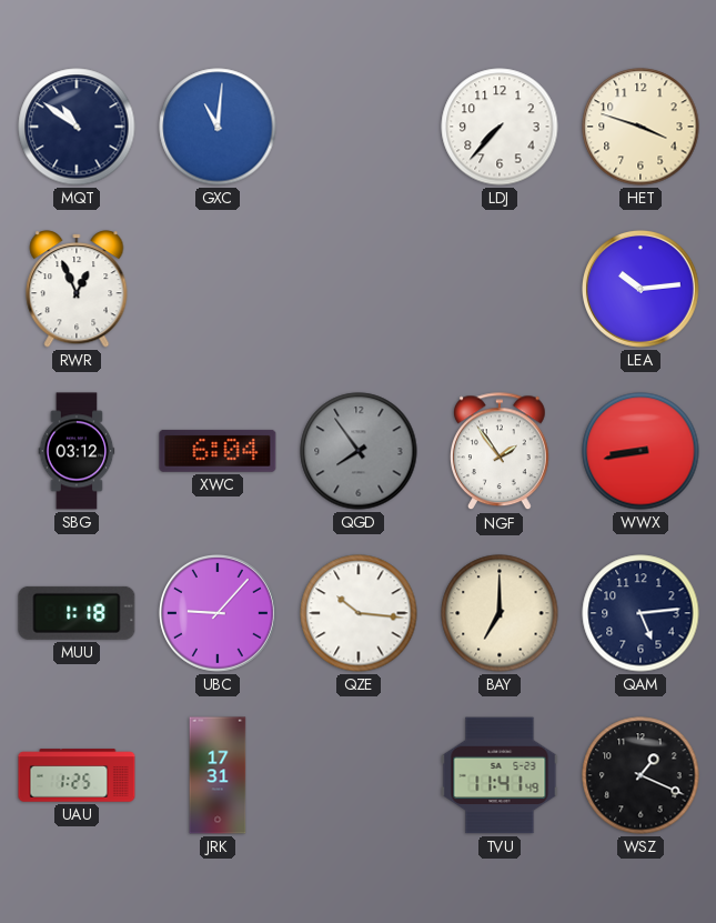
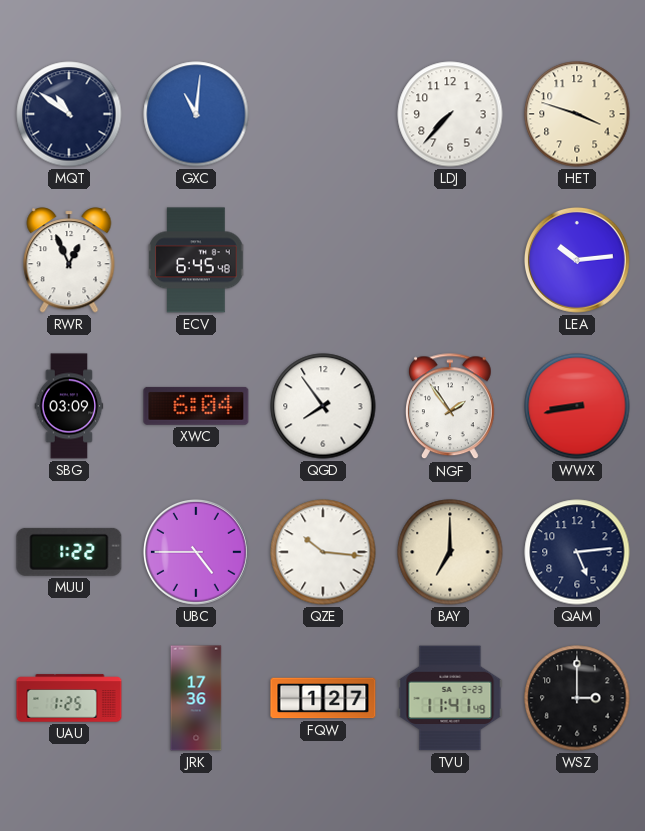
ECV: none -> 6:45 (196, 260)
SBG: 03:12 -> 03:09 (69, 406)
QGD dial: grey -> white (323, 406)
MUU: 1:18 -> 1:22 (69, 552)
UBC: 9:07 -> 4:45 (196, 552)
JRK: 17:31 -> 17:36 (196, 698)
FQW: none -> 1:27 (323, 698)
WSZ: 1:19 -> 3:00 (577, 698)
